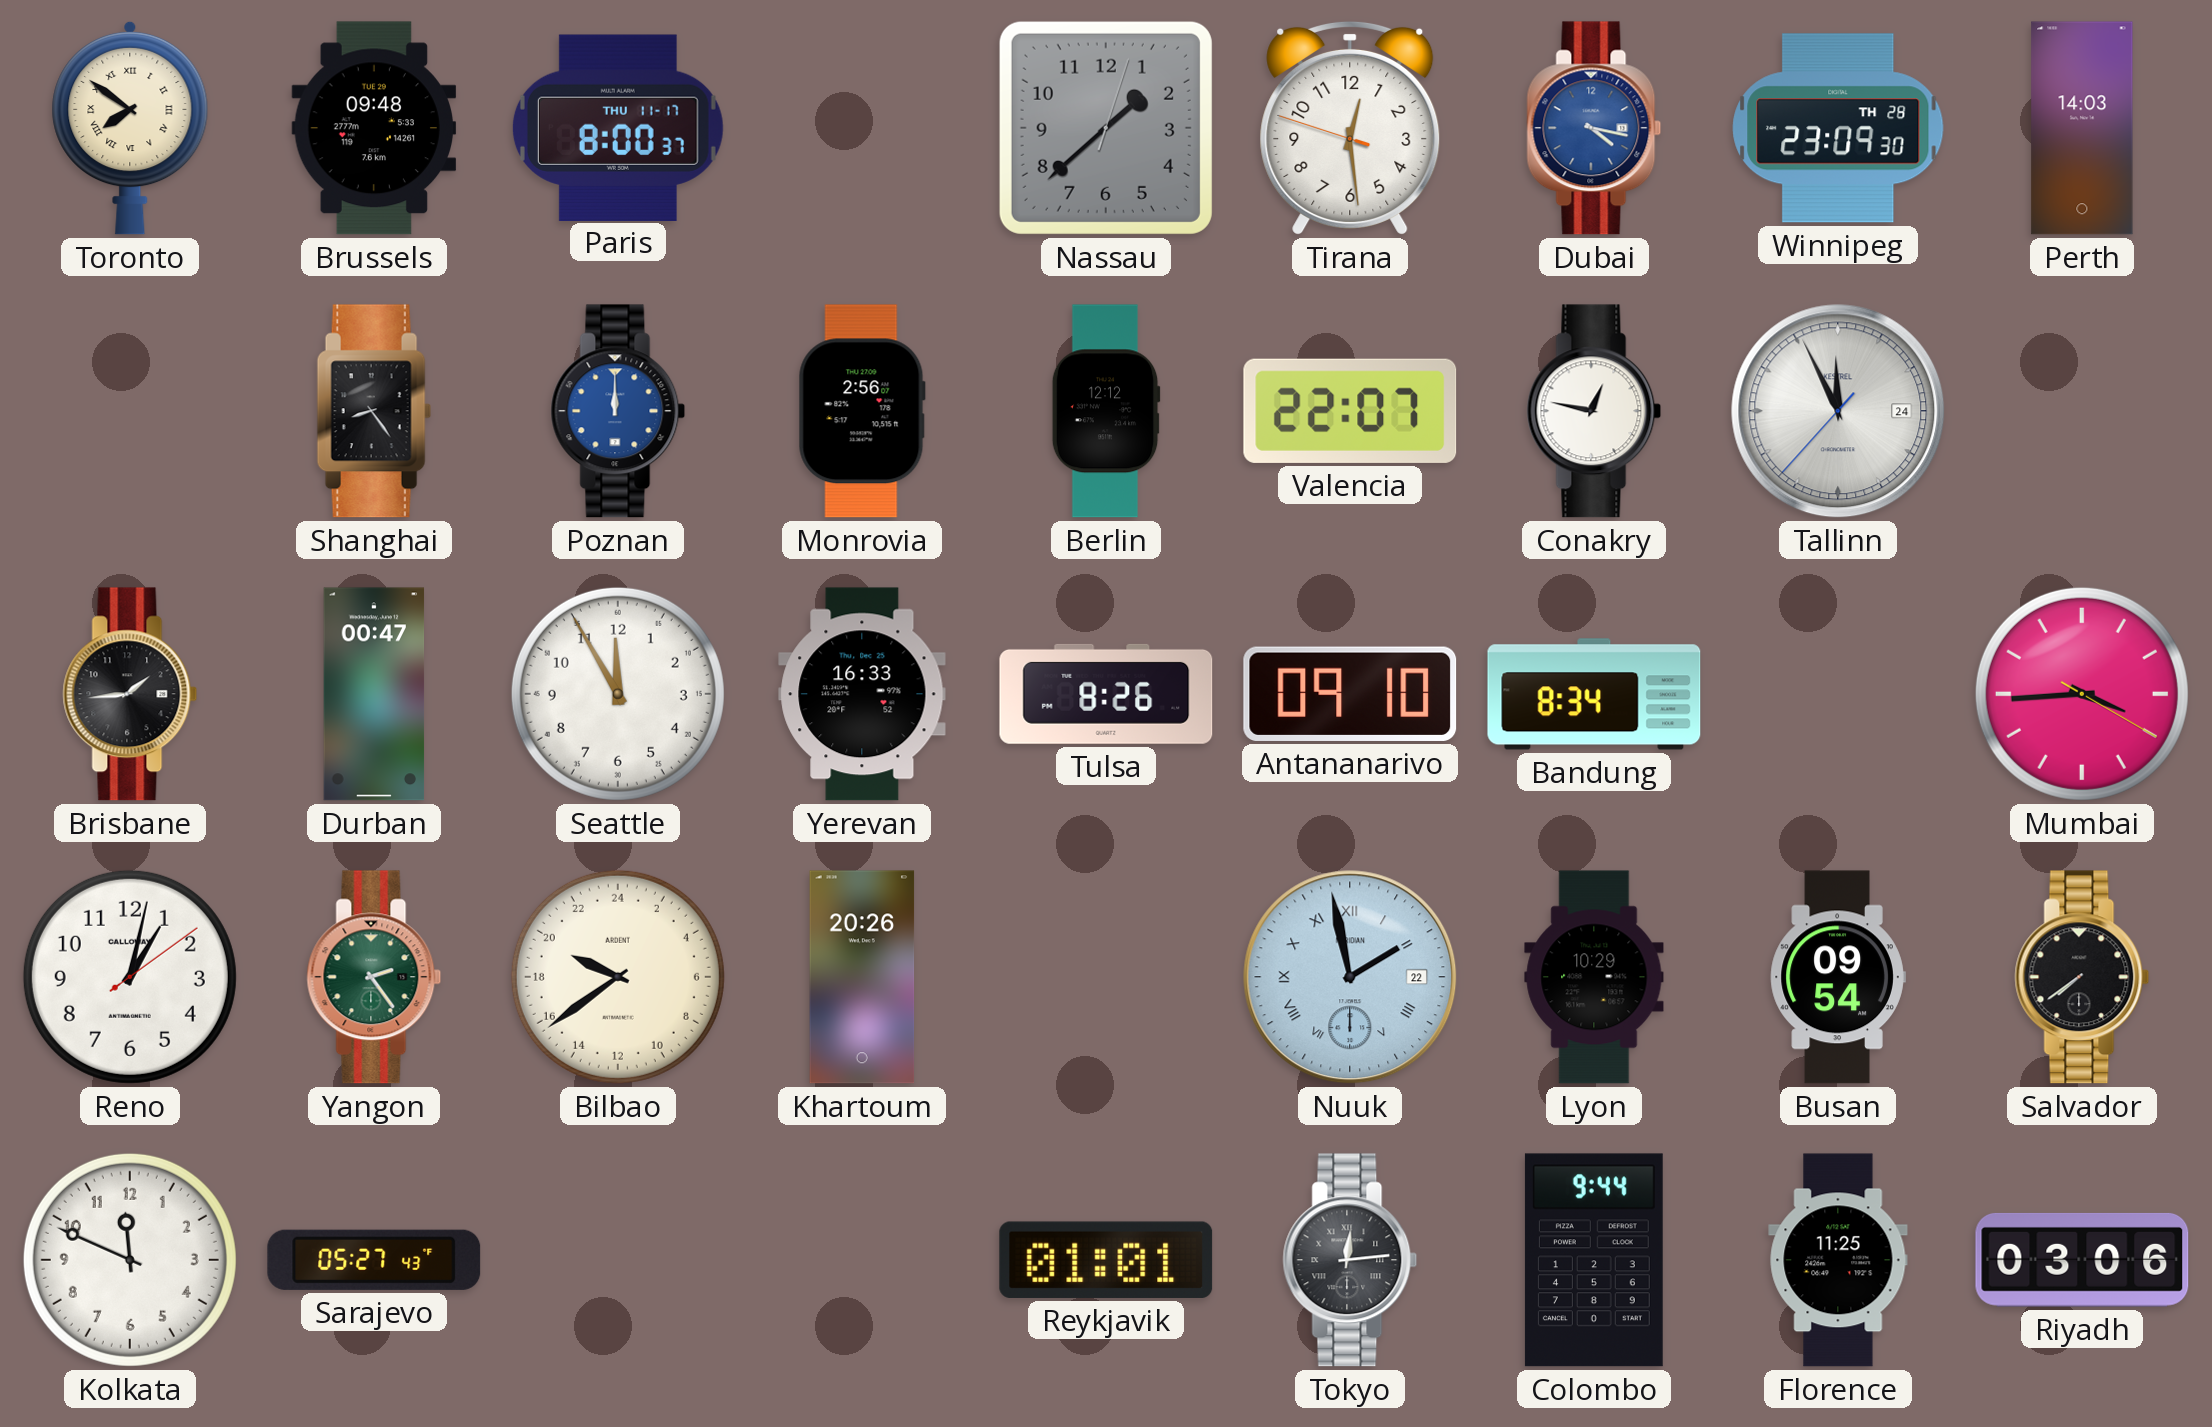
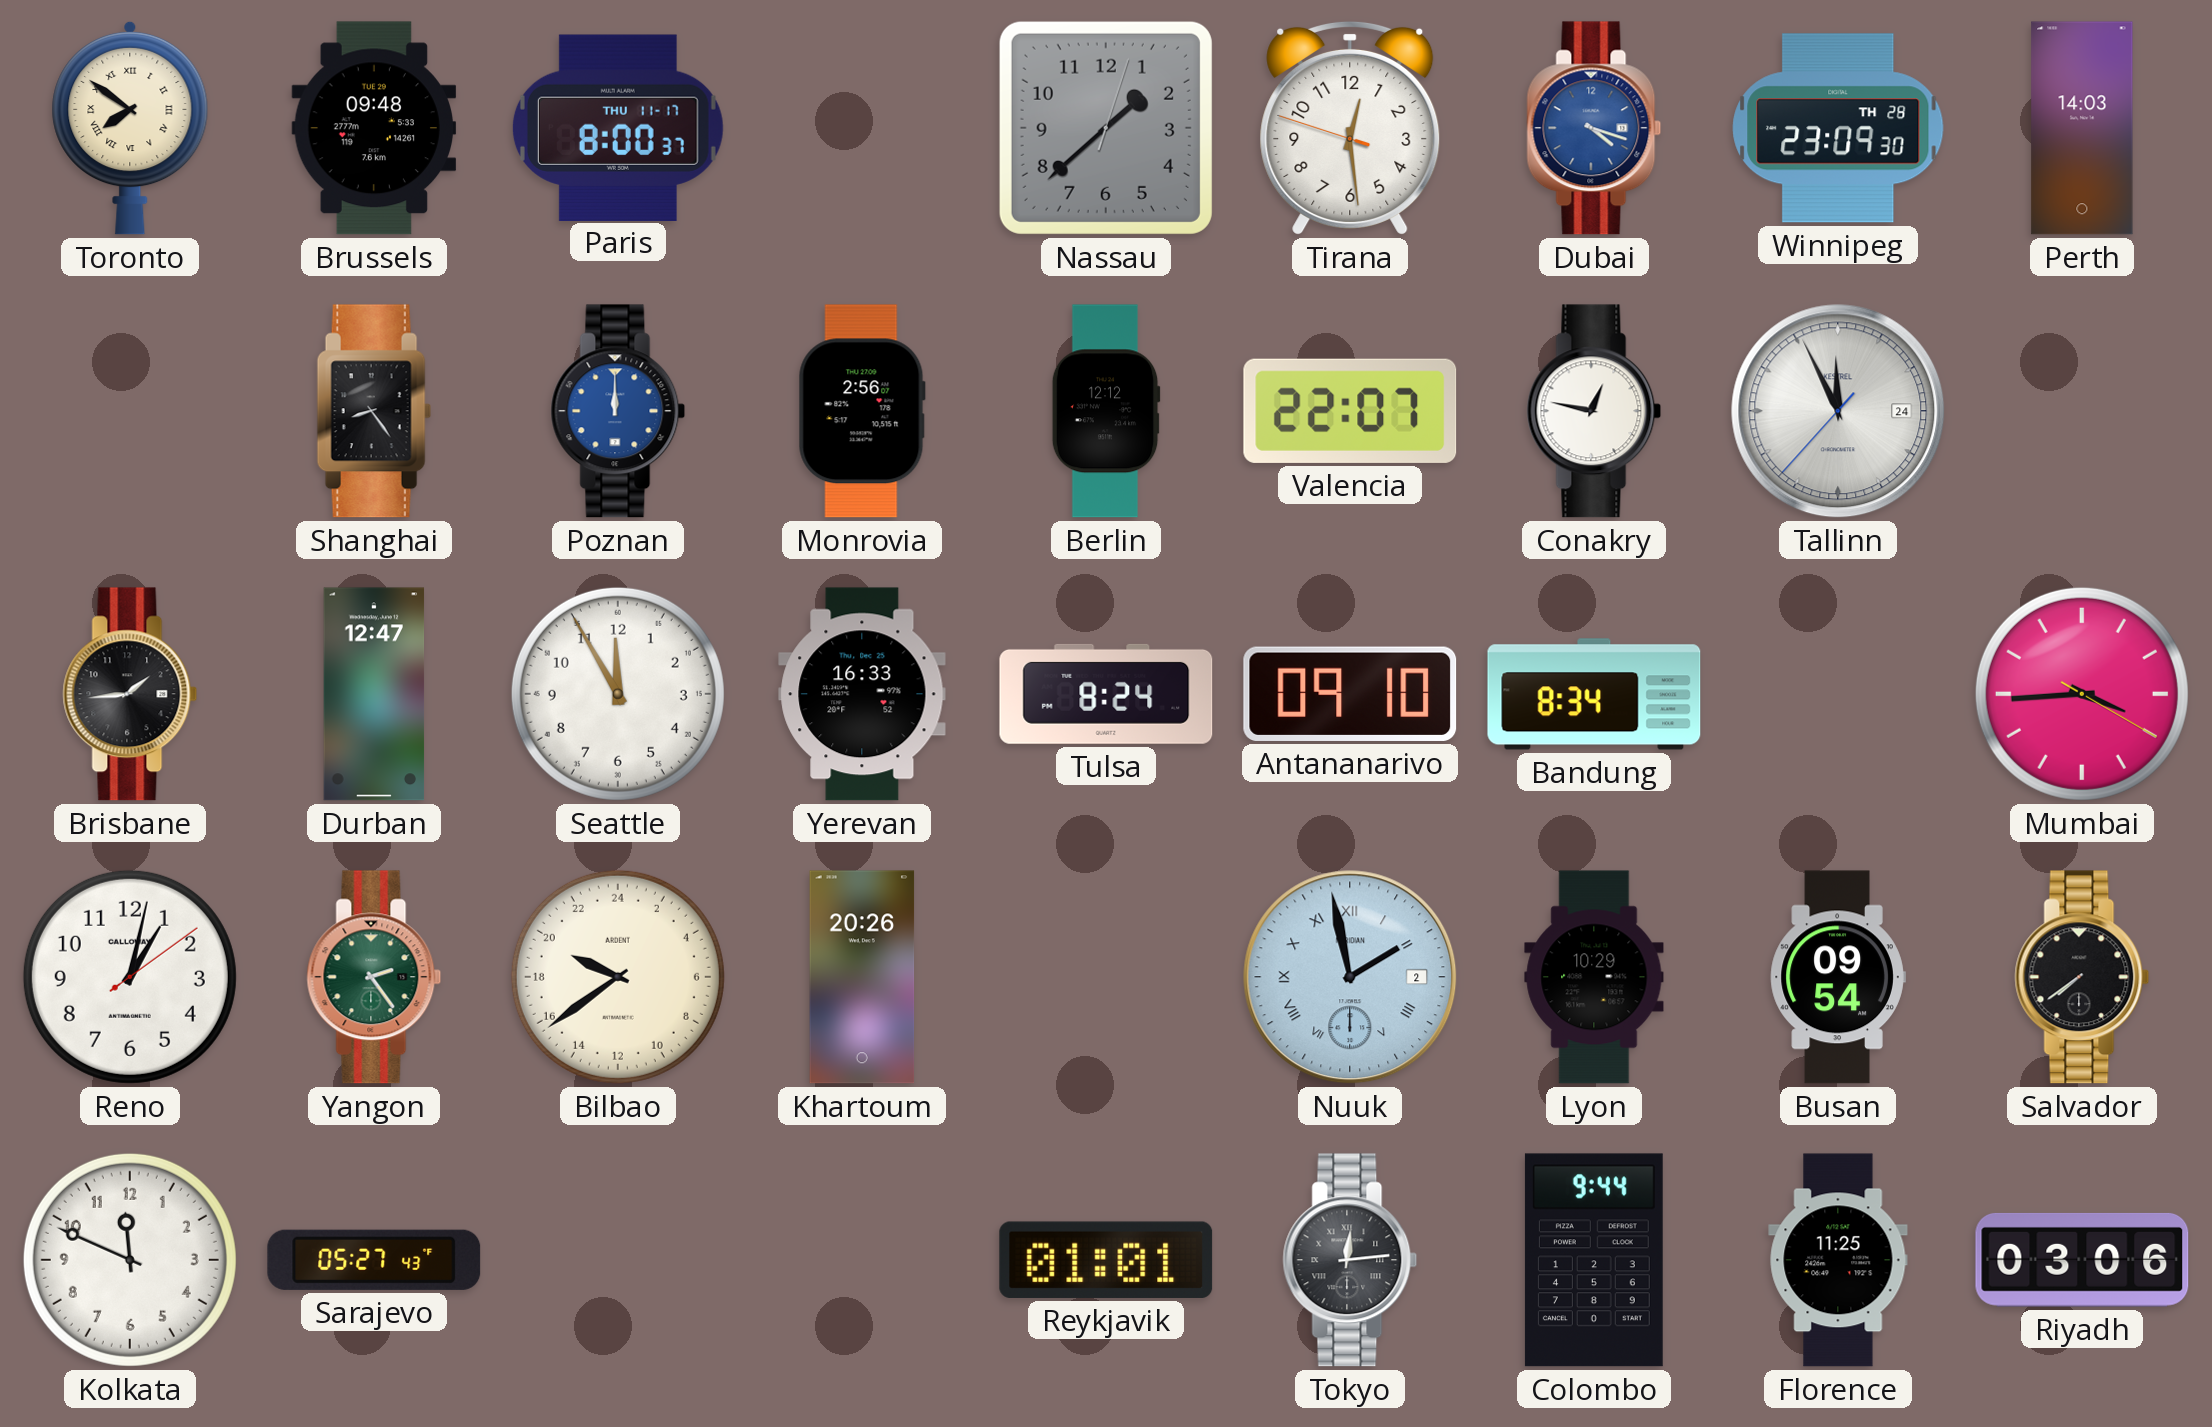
Dubai: 4:17 -> 4:18 (1594, 128)
Durban: 00:47 -> 12:47 (374, 694)
Tulsa: 8:26 -> 8:24 (1106, 694)
Nuuk date: 22 -> 2 (1350, 977)
